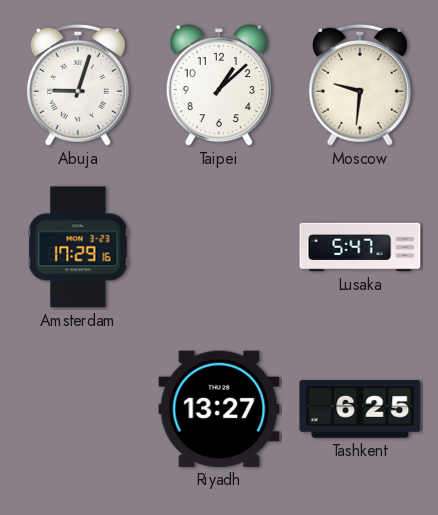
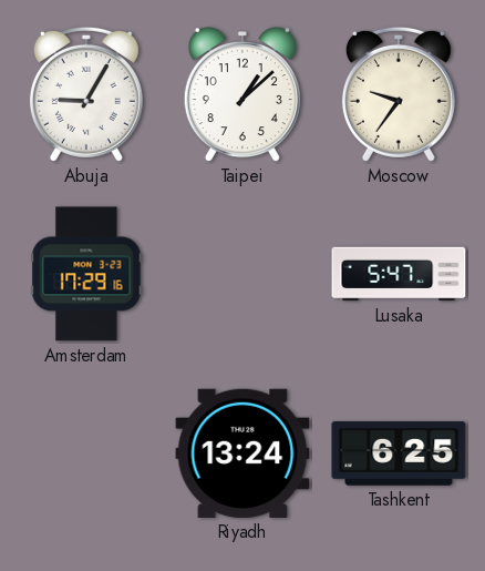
Abuja: 9:03 -> 9:05 (86, 94)
Moscow: 9:31 -> 9:36 (399, 94)
Riyadh: 13:27 -> 13:24 (242, 453)
